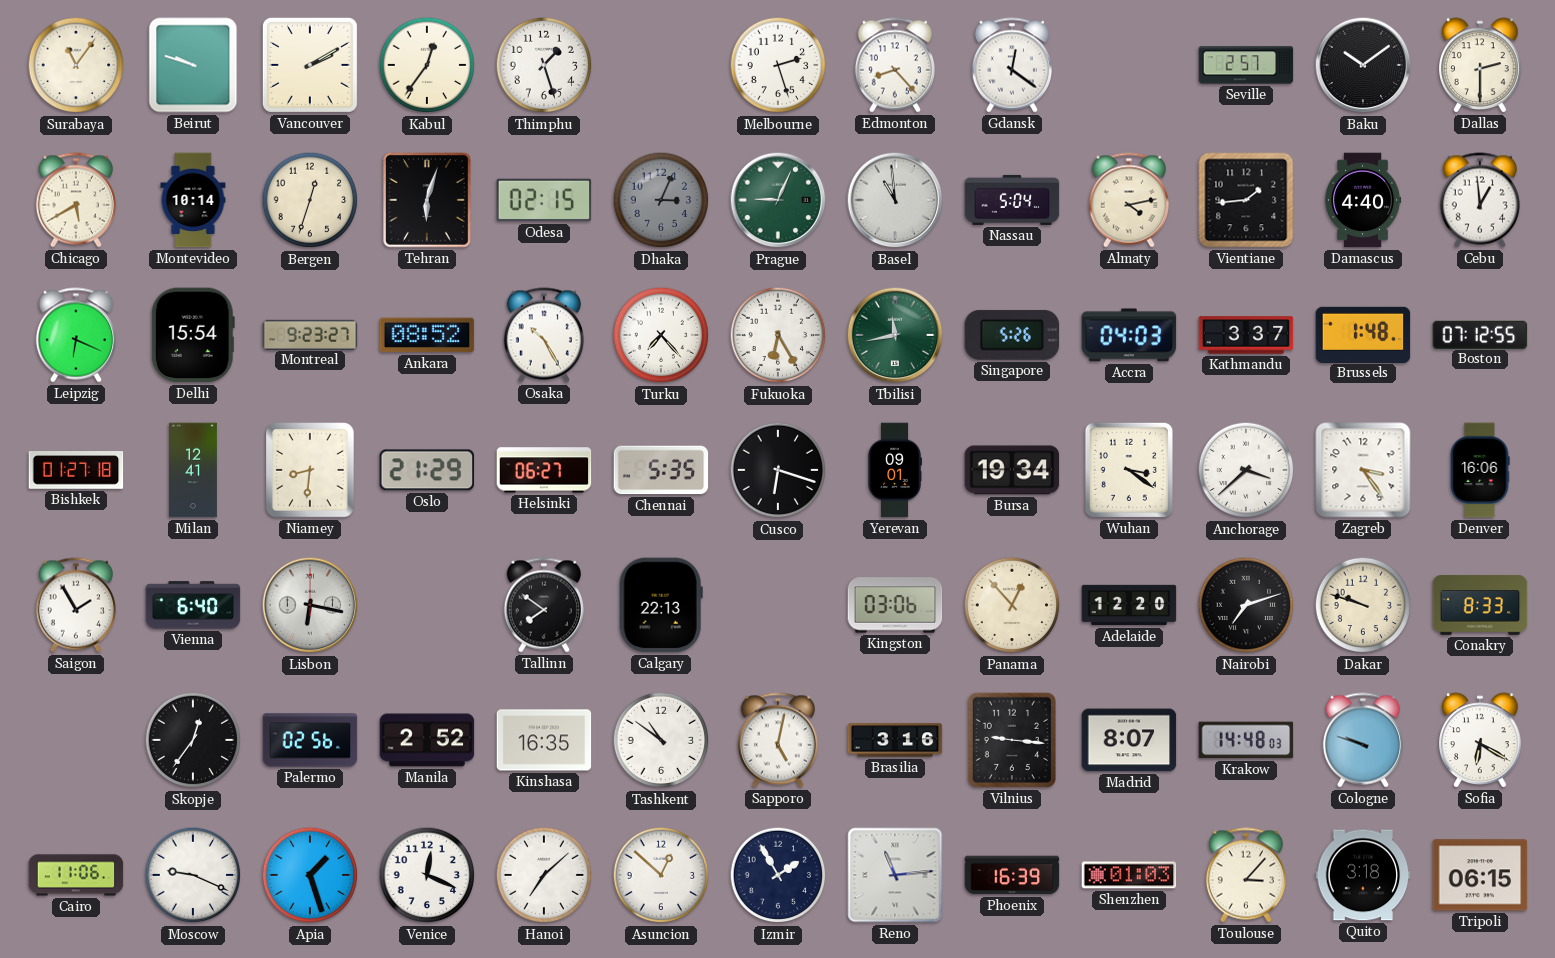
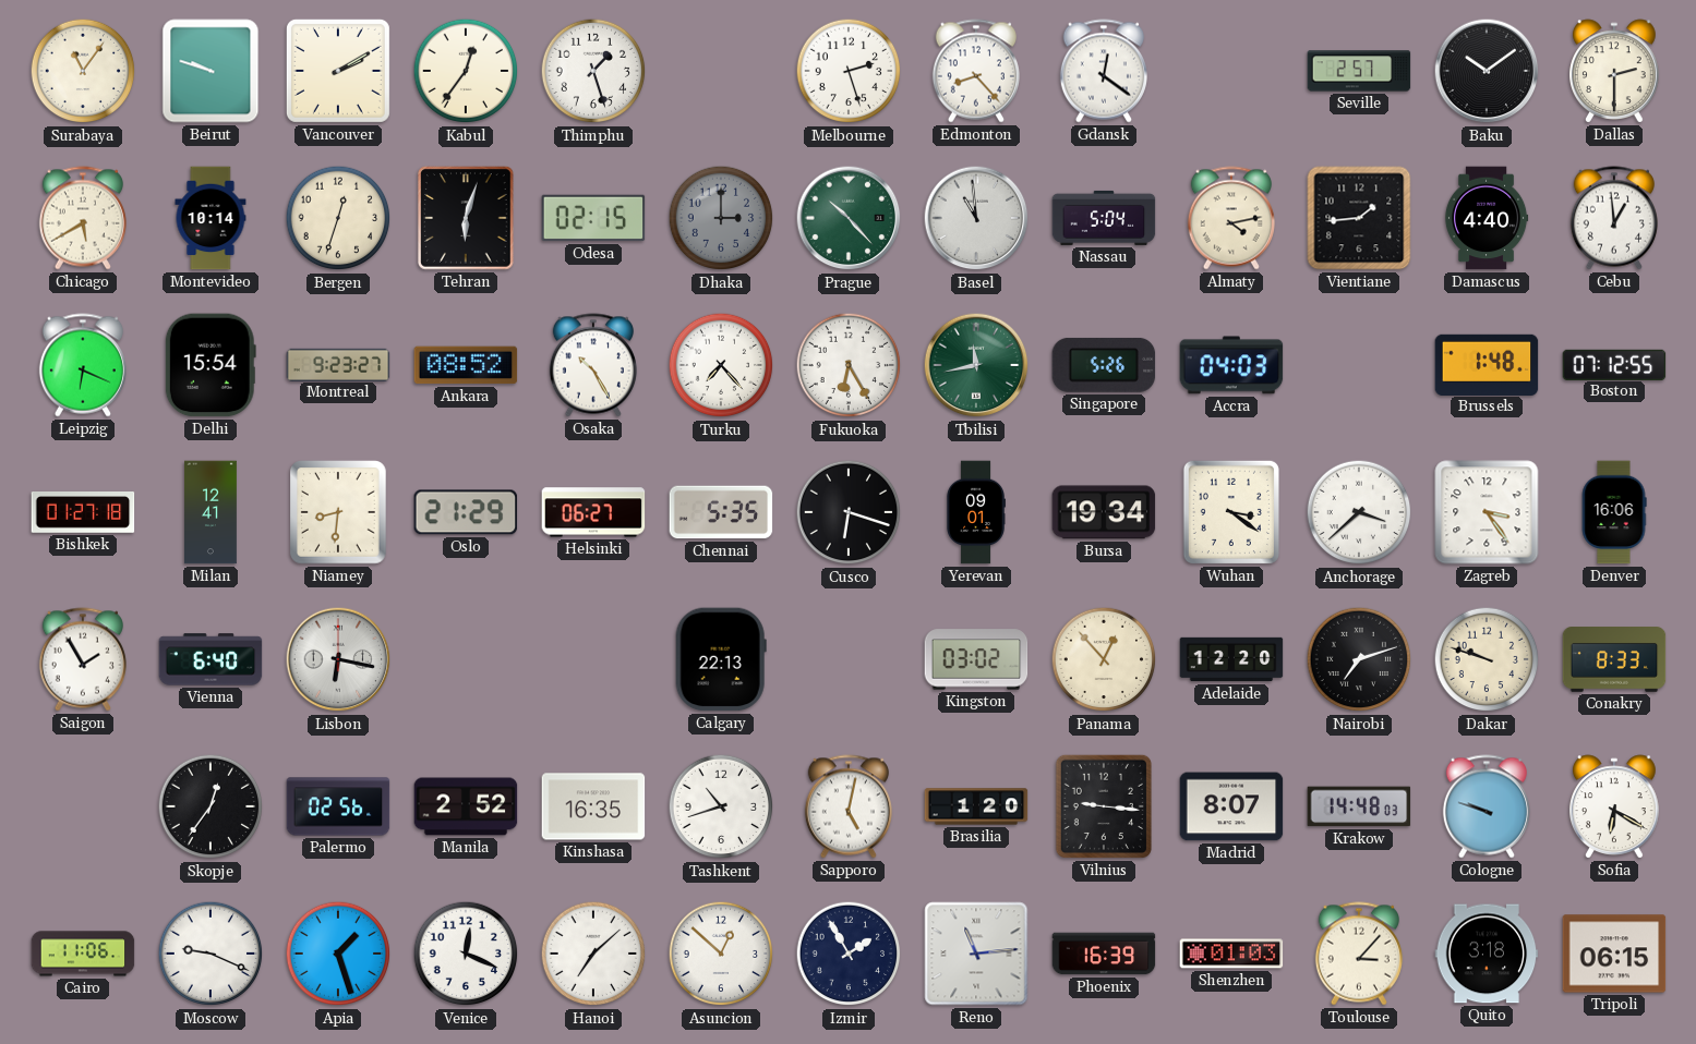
Dhaka: 3:04 -> 3:00 (721, 218)
Prague: 9:04 -> 10:23 (849, 218)
Kathmandu: 3:37 -> none (1246, 335)
Tallinn: 7:51 -> none (544, 605)
Kingston: 03:06 -> 03:02 (976, 659)
Tashkent: 10:51 -> 10:42 (721, 806)
Brasilia: 3:16 -> 1:20 (976, 806)
